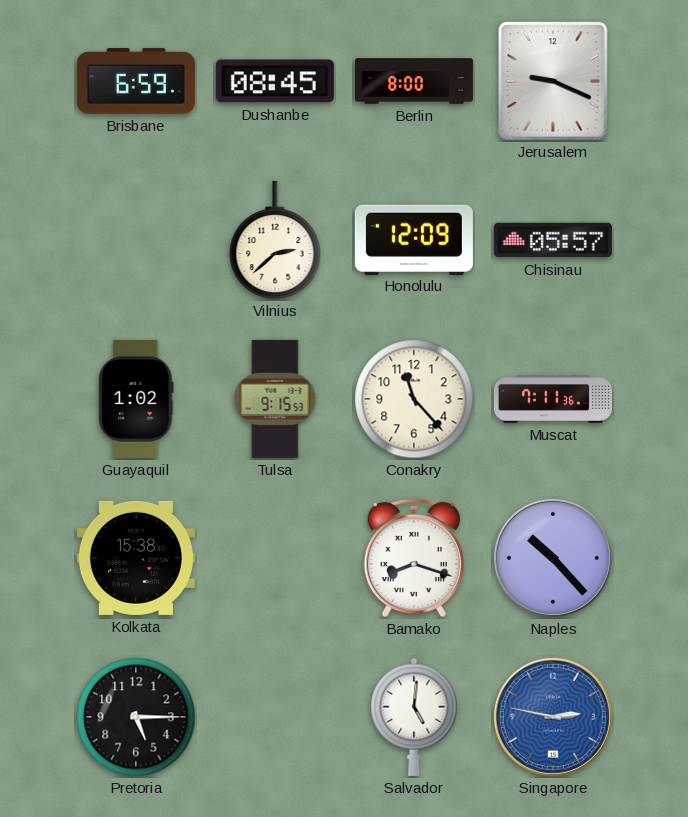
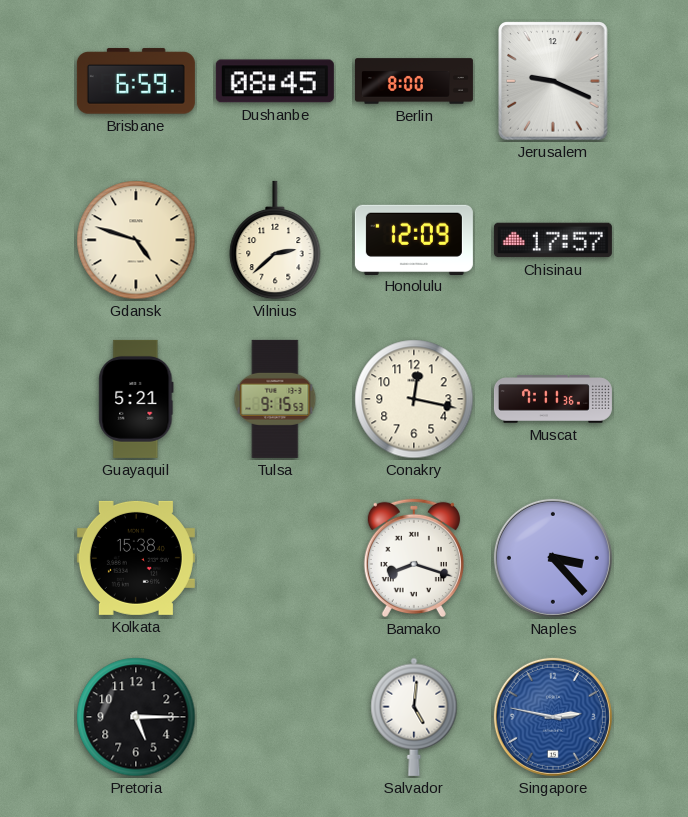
Gdansk: none -> 4:48 (136, 240)
Chisinau: 05:57 -> 17:57 (553, 240)
Guayaquil: 1:02 -> 5:21 (136, 399)
Conakry: 11:23 -> 12:17 (414, 399)
Naples: 10:23 -> 3:23 (553, 558)
